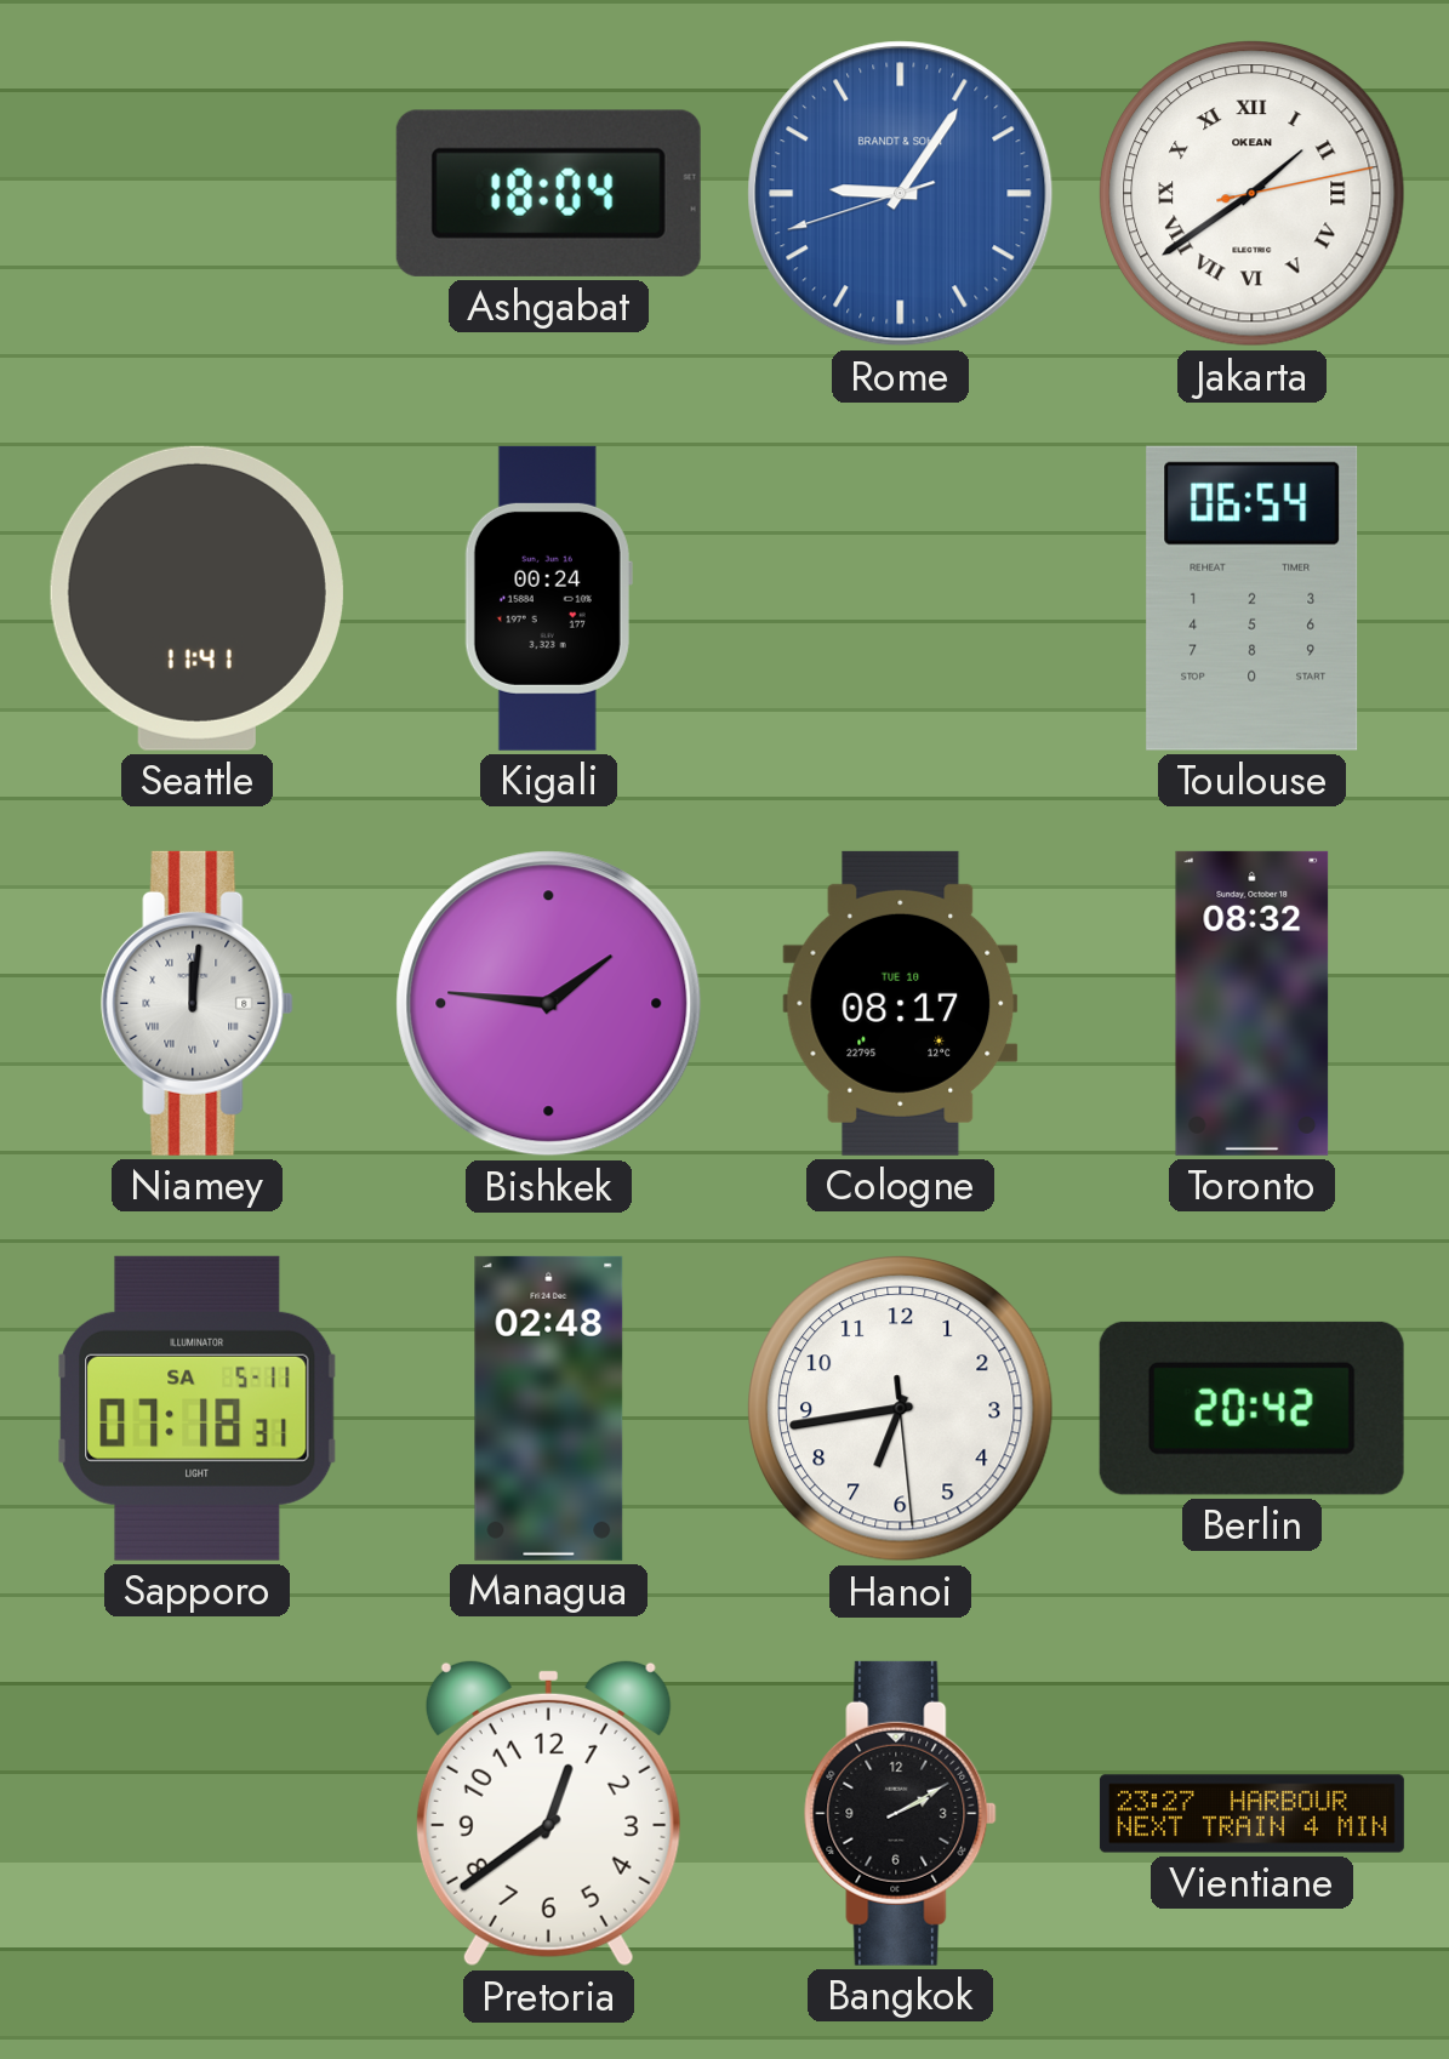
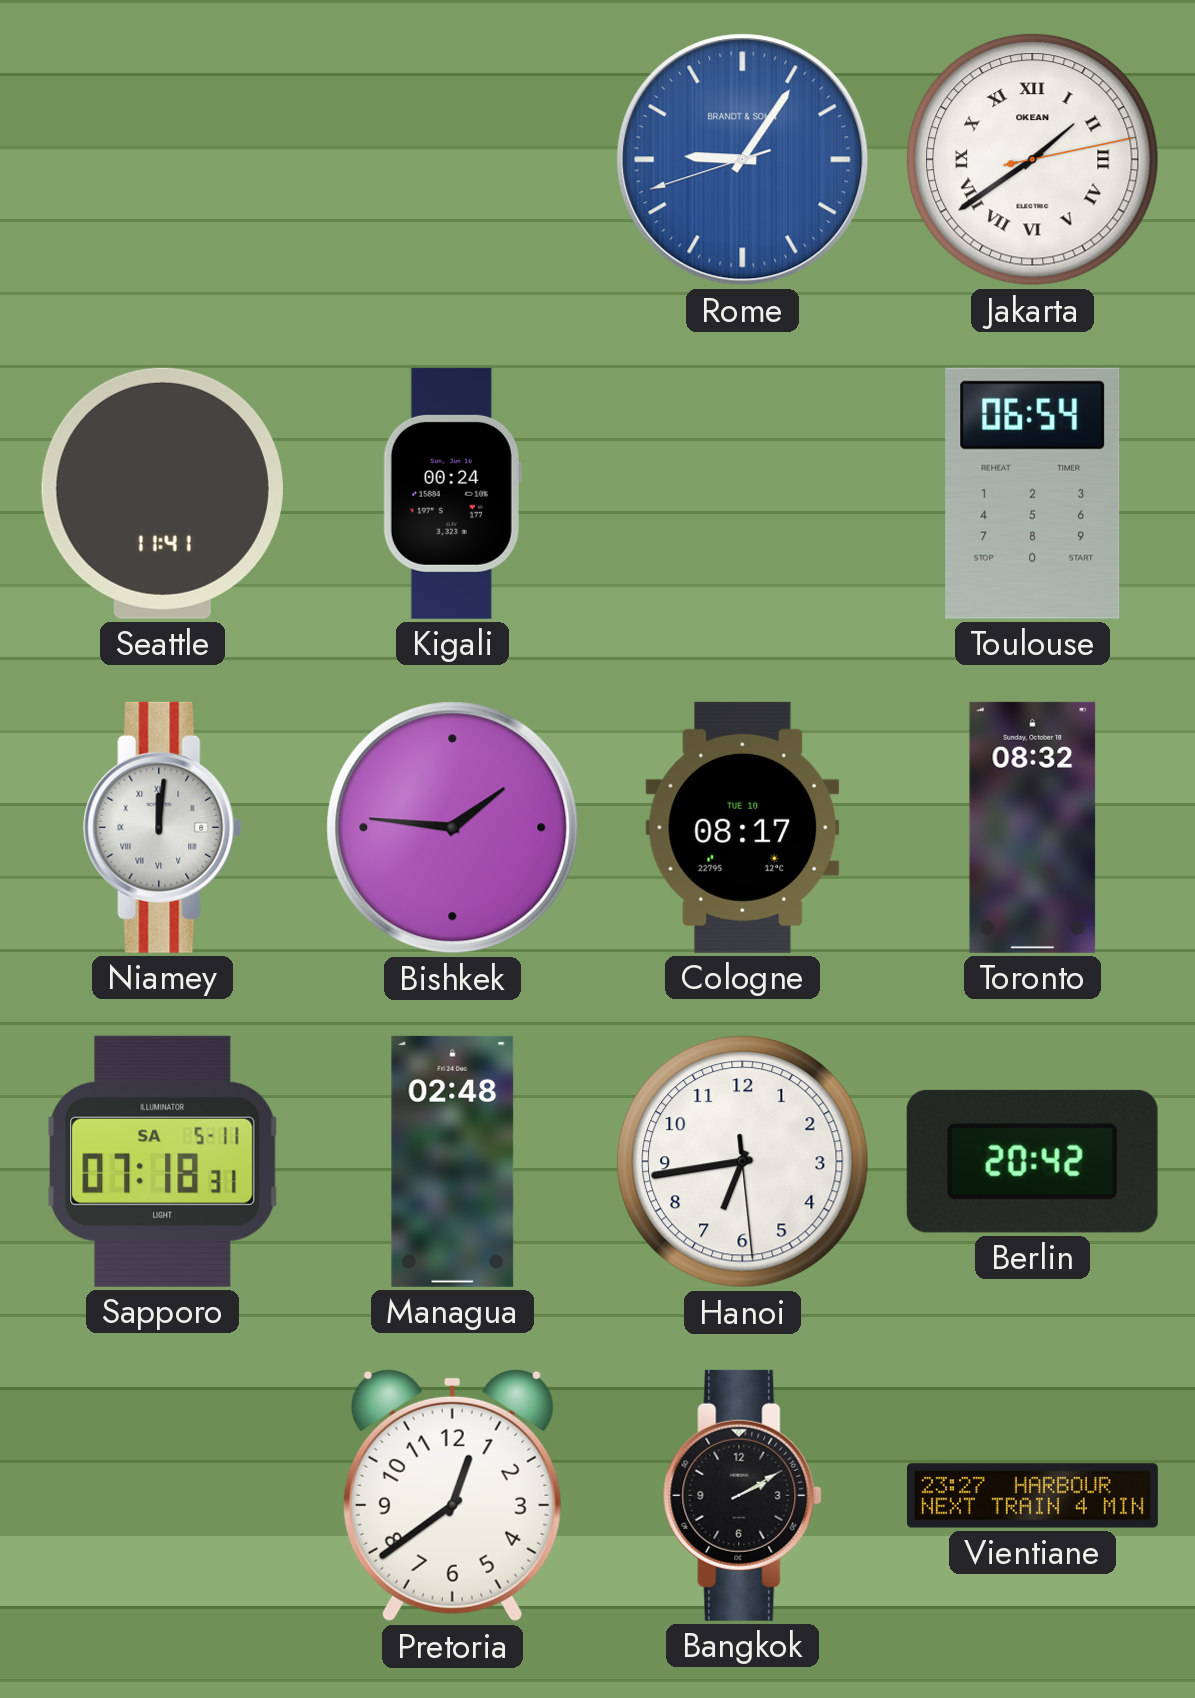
Ashgabat: 18:04 -> none (548, 193)
